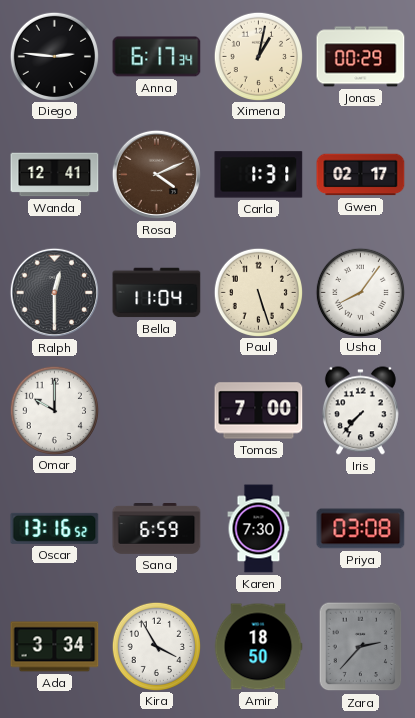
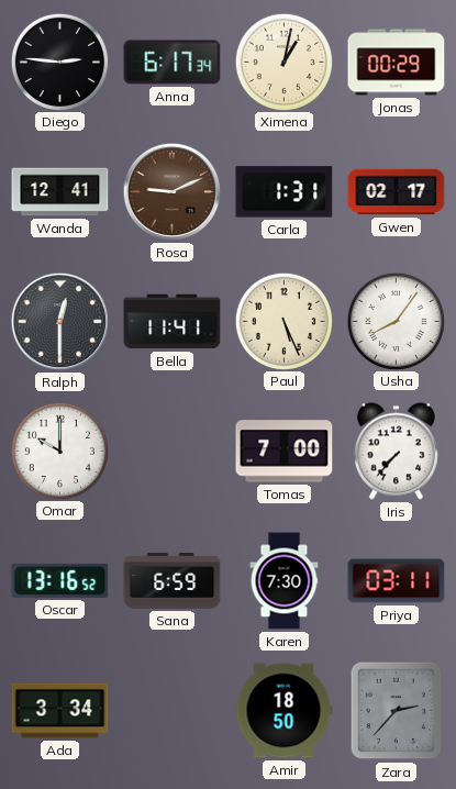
Rosa: 4:11 -> 9:11 (171, 191)
Bella: 11:04 -> 11:41 (173, 322)
Paul: 5:27 -> 5:26 (283, 321)
Priya: 03:08 -> 03:11 (397, 581)
Kira: 3:55 -> none (156, 646)
